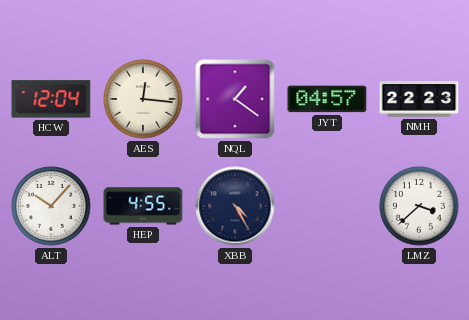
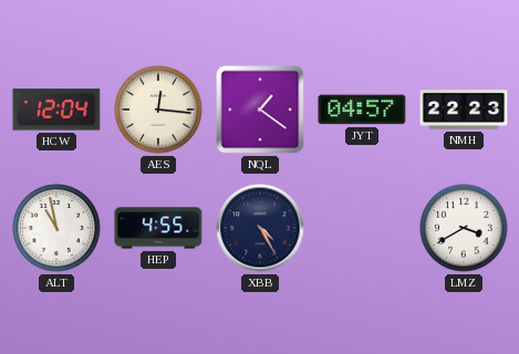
ALT: 10:07 -> 10:58 (56, 228)
LMZ: 3:38 -> 3:40 (464, 228)
